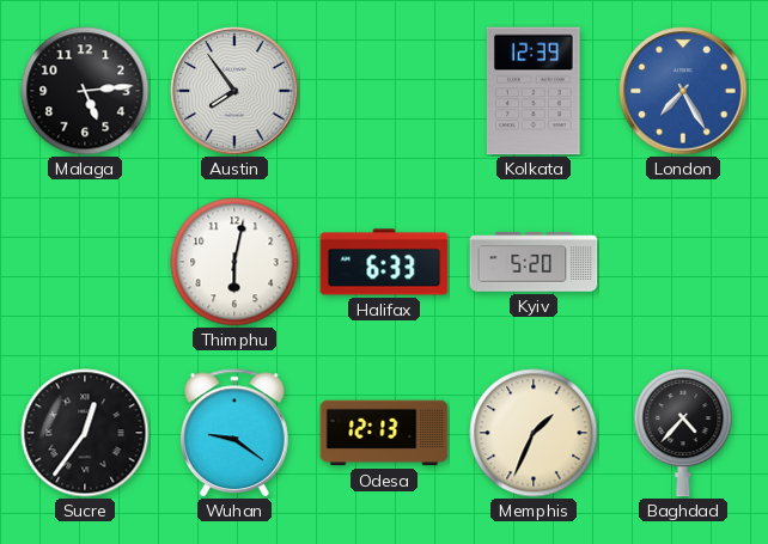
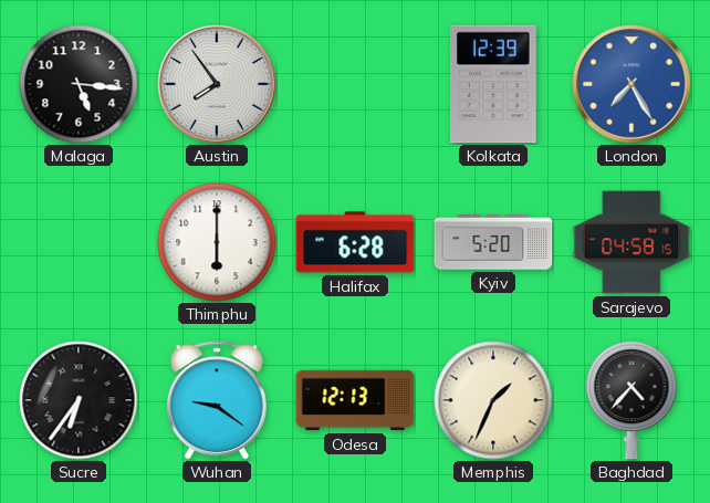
Malaga: 5:14 -> 5:16 (79, 84)
Thimphu: 6:02 -> 6:00 (217, 242)
Halifax: 6:33 -> 6:28 (355, 242)
Sarajevo: none -> 04:58 (631, 242)
Sucre: 12:36 -> 6:36 (79, 400)
